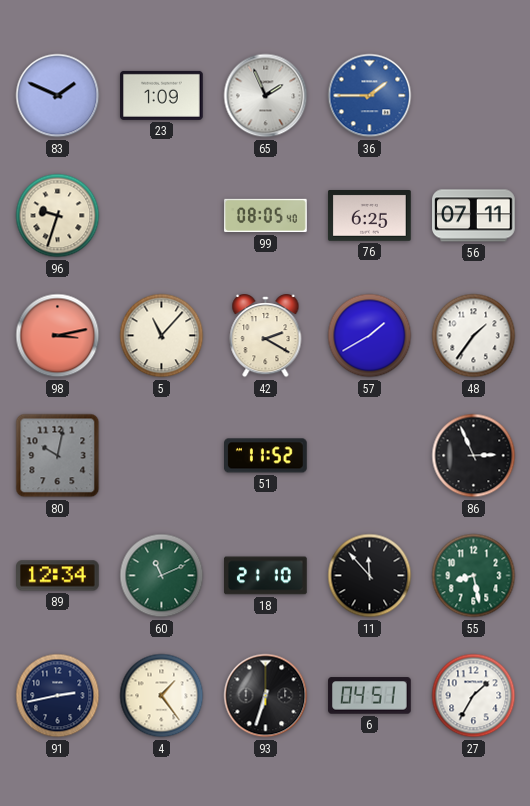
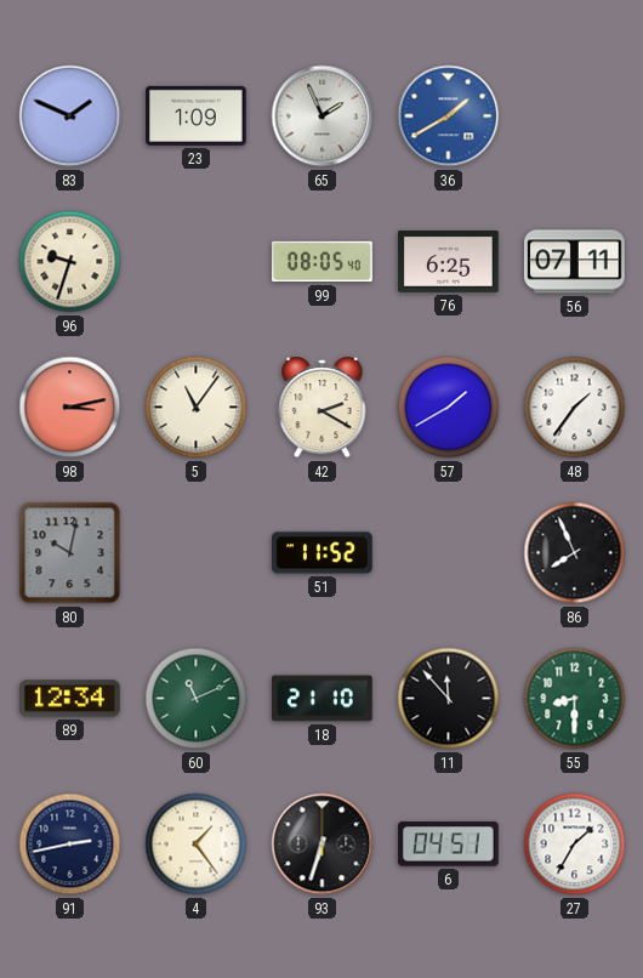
36: 1:45 -> 1:40 (449, 116)
5: 11:07 -> 11:06 (197, 408)
86: 2:56 -> 7:56 (575, 553)
55: 8:28 -> 8:30 (575, 699)
